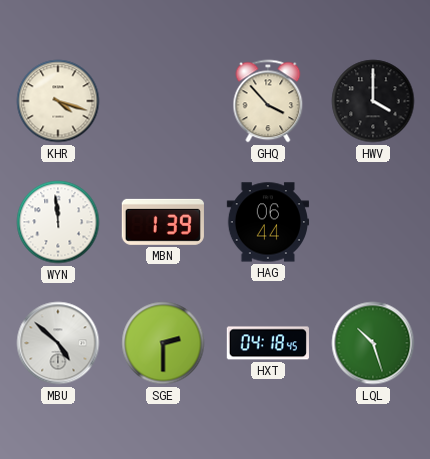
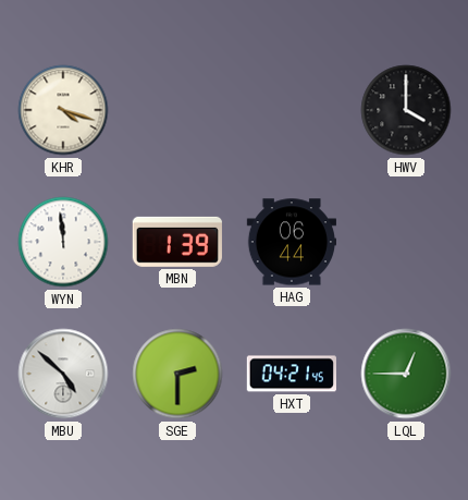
GHQ: 3:53 -> none (268, 101)
HXT: 04:18 -> 04:21 (292, 374)
LQL: 10:27 -> 12:45 (406, 374)
